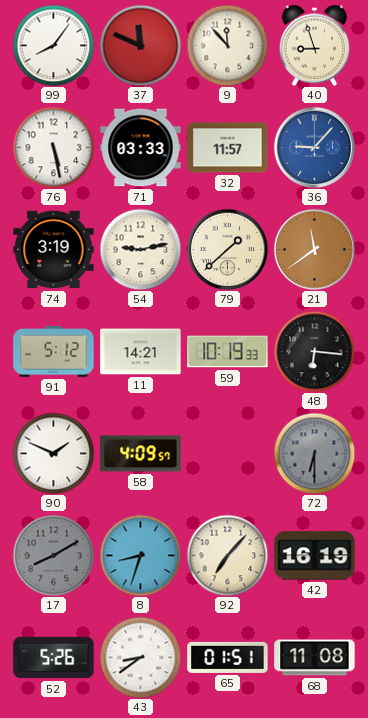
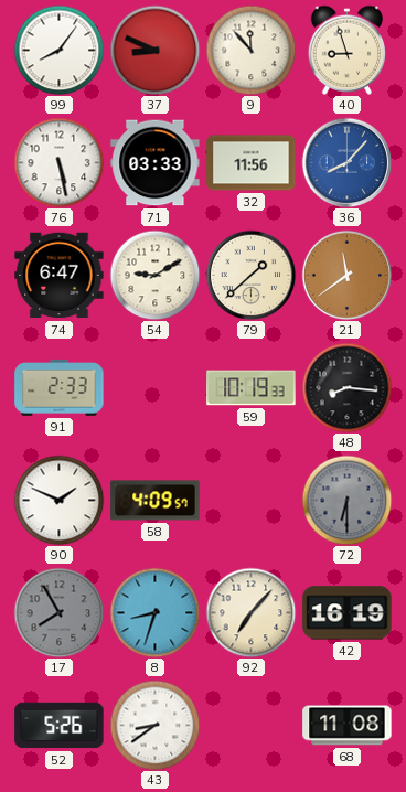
37: 11:49 -> 8:49 (154, 50)
32: 11:57 -> 11:56 (252, 163)
36: 9:07 -> 8:07 (346, 162)
74: 3:19 -> 6:47 (60, 276)
54: 9:13 -> 9:10 (154, 275)
91: 5:12 -> 2:33 (60, 387)
11: 14:21 -> none (141, 352)
48: 6:16 -> 8:16 (346, 387)
17: 8:10 -> 7:55 (58, 612)
65: 01:51 -> none (228, 657)
